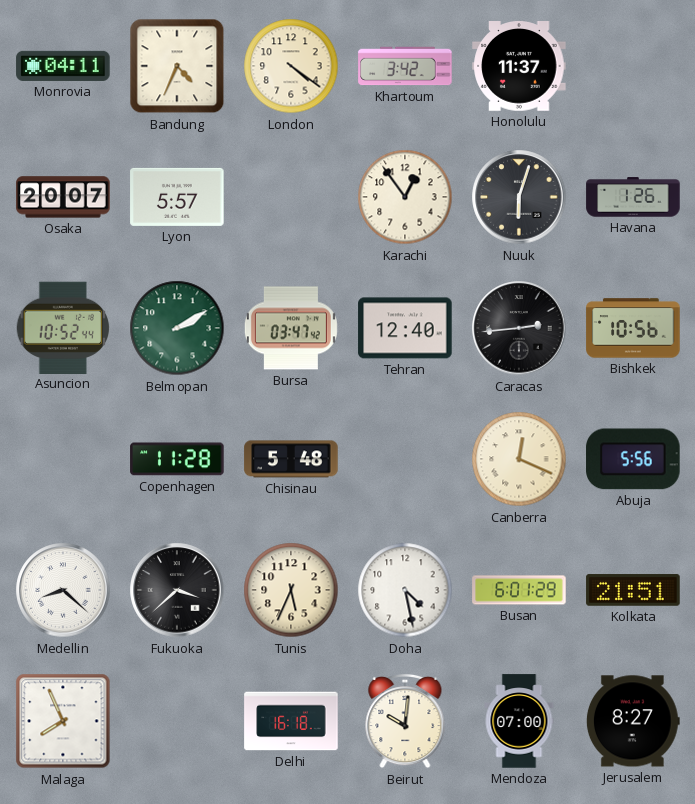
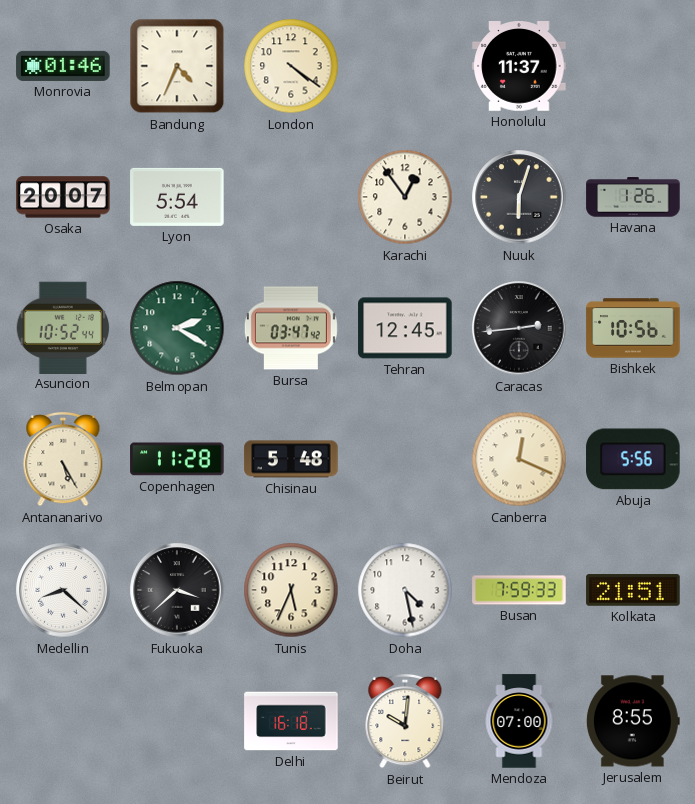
Monrovia: 04:11 -> 01:46 (63, 66)
Khartoum: 3:42 -> none (405, 66)
Lyon: 5:57 -> 5:54 (177, 197)
Belmopan: 2:10 -> 2:20 (177, 328)
Tehran: 12:40 -> 12:45 (405, 328)
Antananarivo: none -> 5:25 (63, 459)
Busan: 6:01 -> 7:59 (519, 590)
Malaga: 7:56 -> none (63, 721)
Jerusalem: 8:27 -> 8:55 (633, 721)
